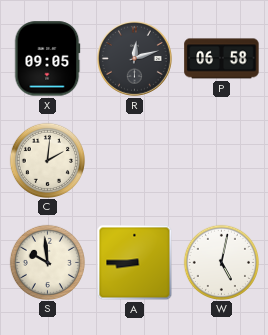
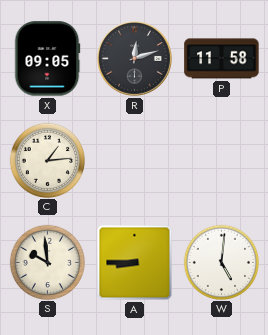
P: 06:58 -> 11:58 (222, 59)
C: 2:01 -> 1:14 (47, 160)
W: 5:02 -> 5:01 (221, 262)
